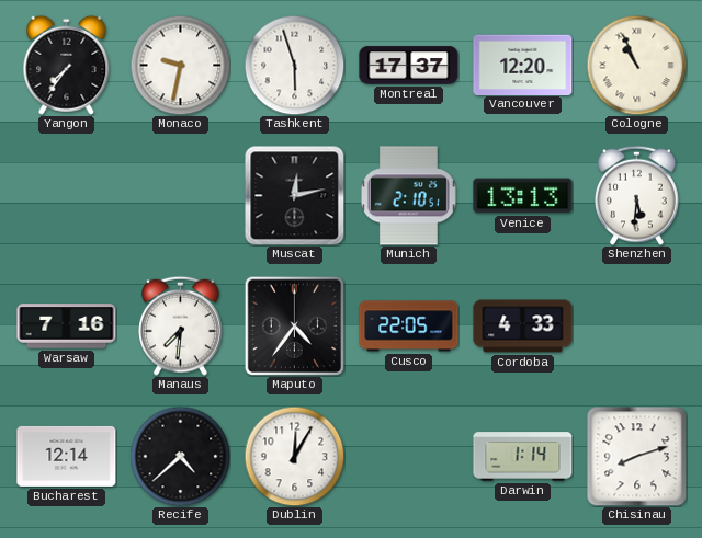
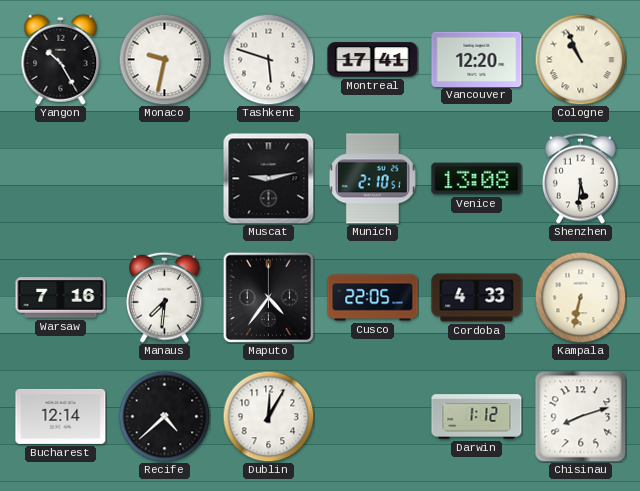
Yangon: 7:36 -> 10:25 (61, 59)
Tashkent: 5:57 -> 5:48 (268, 59)
Montreal: 17:37 -> 17:41 (373, 60)
Muscat: 12:13 -> 9:13 (268, 178)
Venice: 13:13 -> 13:08 (477, 179)
Kampala: none -> 6:32 (580, 297)
Darwin: 1:14 -> 1:12 (477, 417)
